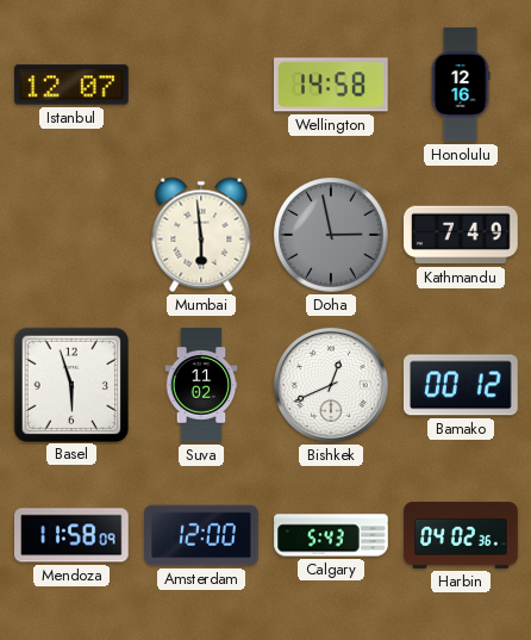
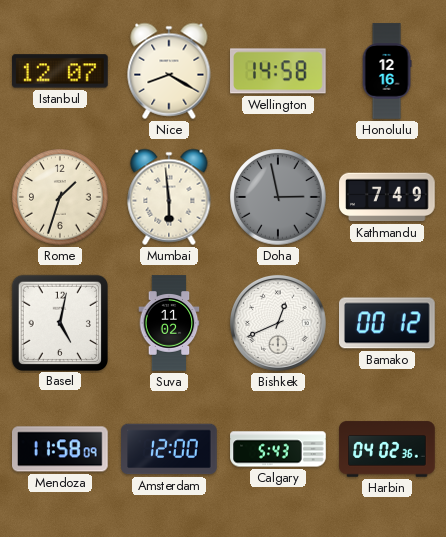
Nice: none -> 8:20 (169, 71)
Rome: none -> 1:33 (60, 197)
Basel: 5:57 -> 5:02 (59, 322)
